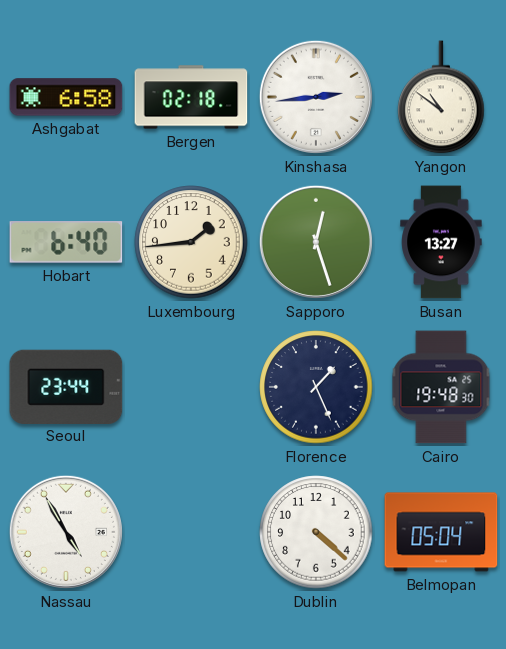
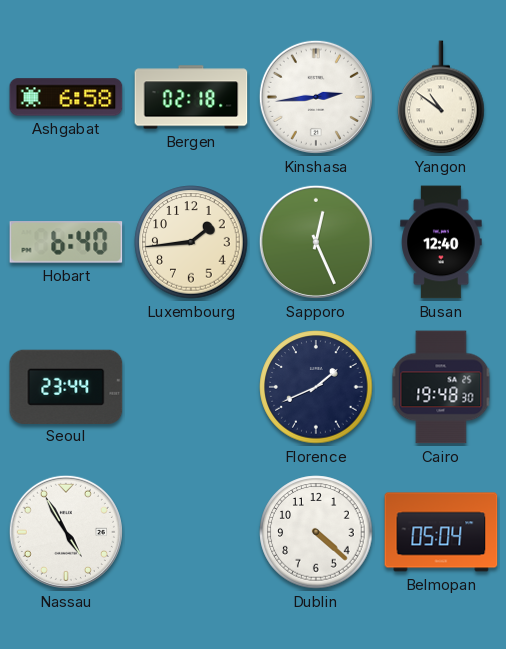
Sapporo: 12:27 -> 12:26 (316, 242)
Busan: 13:27 -> 12:40 (441, 242)
Florence: 1:26 -> 1:41 (316, 387)
